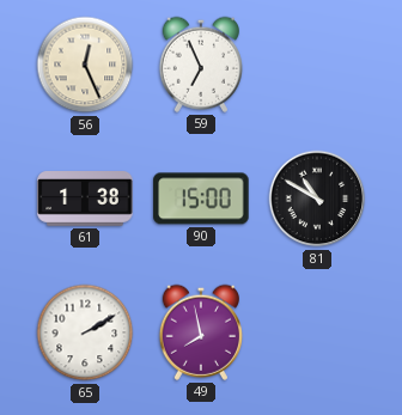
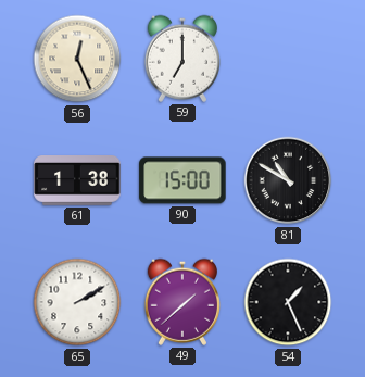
59: 6:56 -> 7:00 (181, 59)
49: 7:58 -> 1:38 (181, 302)
54: none -> 1:26 (288, 302)
